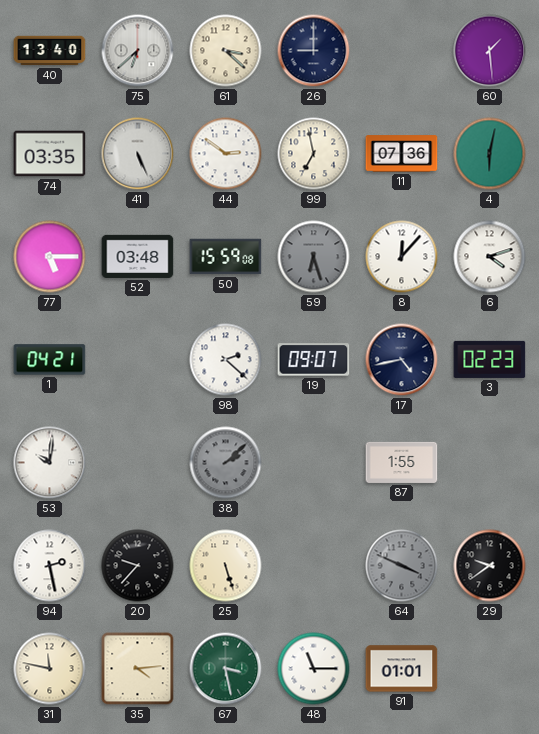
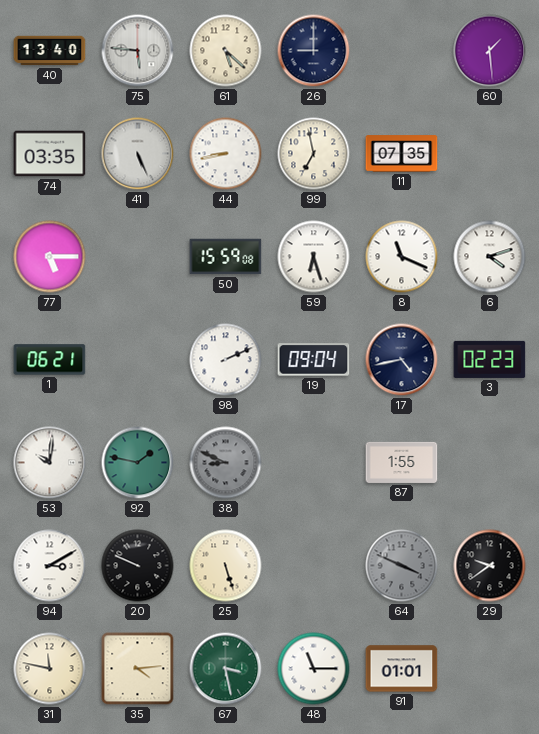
75: 6:38 -> 5:46 (138, 51)
61: 3:22 -> 5:22 (226, 51)
44: 2:51 -> 8:43 (226, 154)
11: 07:36 -> 07:35 (402, 154)
4: 6:02 -> none (490, 154)
52: 03:48 -> none (138, 256)
59 dial: grey -> white (314, 257)
8: 12:07 -> 11:19 (402, 257)
1: 04:21 -> 06:21 (50, 360)
98: 2:22 -> 2:11 (226, 360)
19: 09:07 -> 09:04 (314, 360)
92: none -> 1:47 (138, 463)
38: 2:08 -> 8:49 (226, 463)
94: 2:28 -> 3:10 (50, 566)
20: 9:37 -> 9:49 (138, 566)
